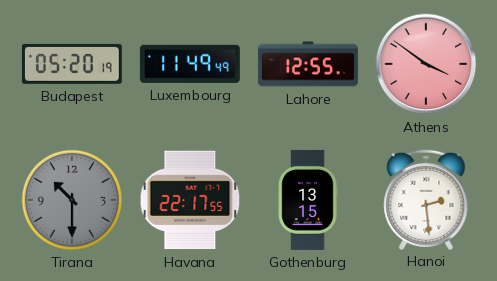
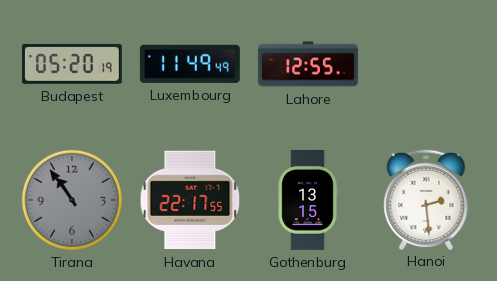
Athens: 3:51 -> none (426, 64)
Tirana: 10:30 -> 10:54 (72, 200)
